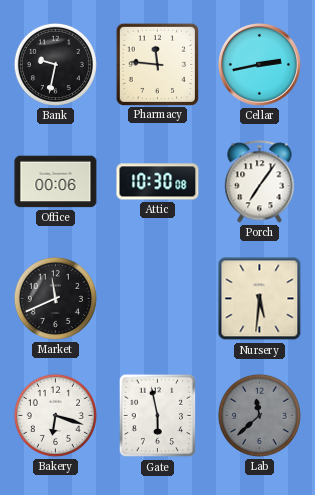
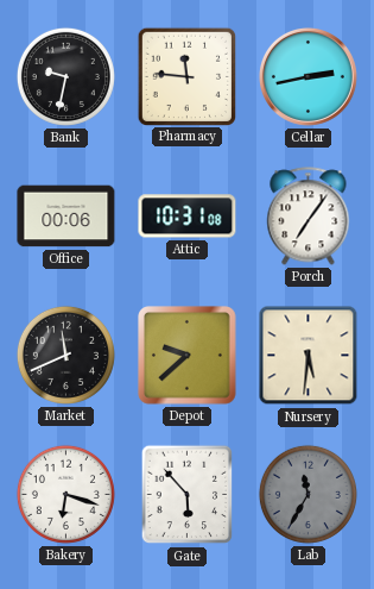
Attic: 10:30 -> 10:31 (188, 217)
Depot: none -> 9:38 (188, 356)
Gate: 5:58 -> 5:53 (188, 495)
Lab: 11:38 -> 11:35 (308, 494)
